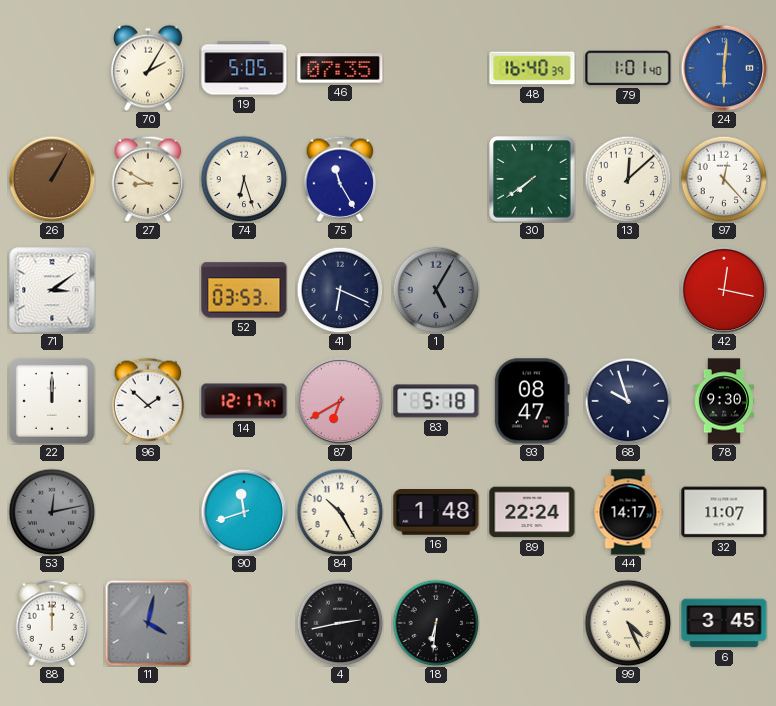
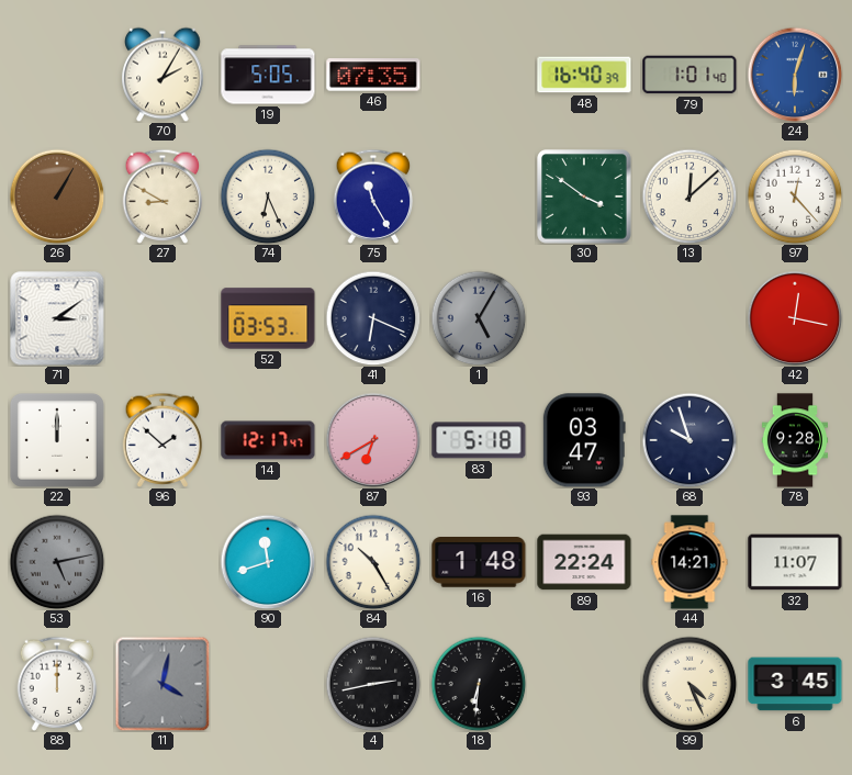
24: 6:01 -> 6:03 (795, 75)
74: 6:27 -> 6:26 (268, 196)
30: 7:39 -> 3:51 (584, 196)
93: 08:47 -> 03:47 (584, 440)
78: 9:30 -> 9:28 (794, 440)
53: 12:13 -> 5:13 (57, 562)
44: 14:17 -> 14:21 (690, 562)
